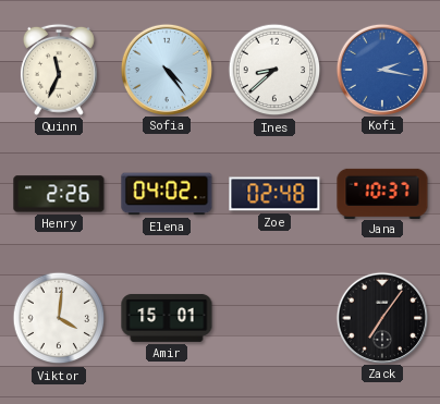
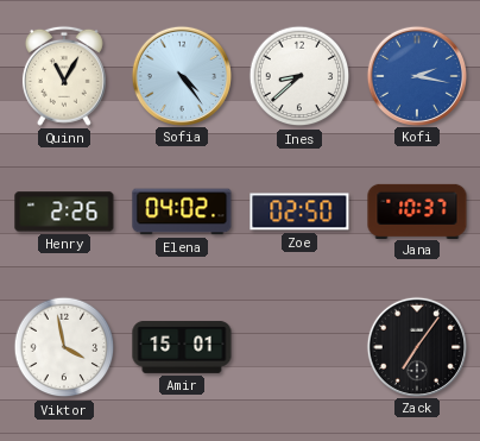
Quinn: 11:34 -> 11:05 (64, 76)
Zoe: 02:48 -> 02:50 (299, 212)
Viktor: 4:01 -> 3:58 (64, 347)
